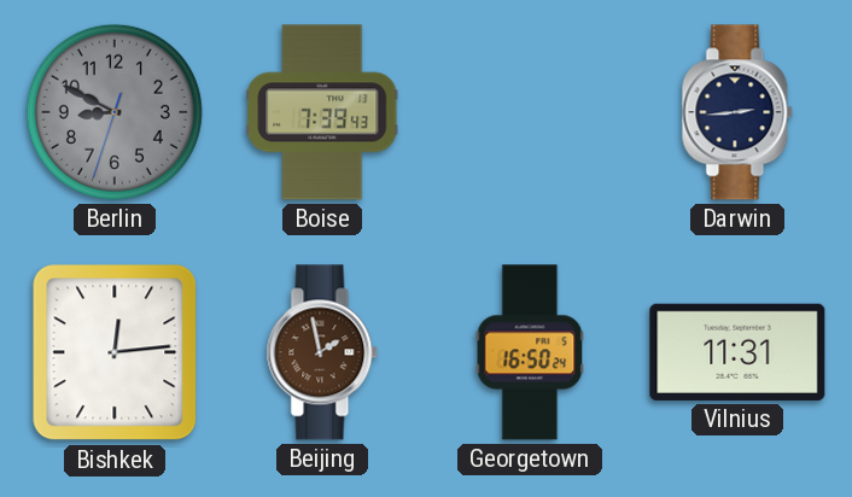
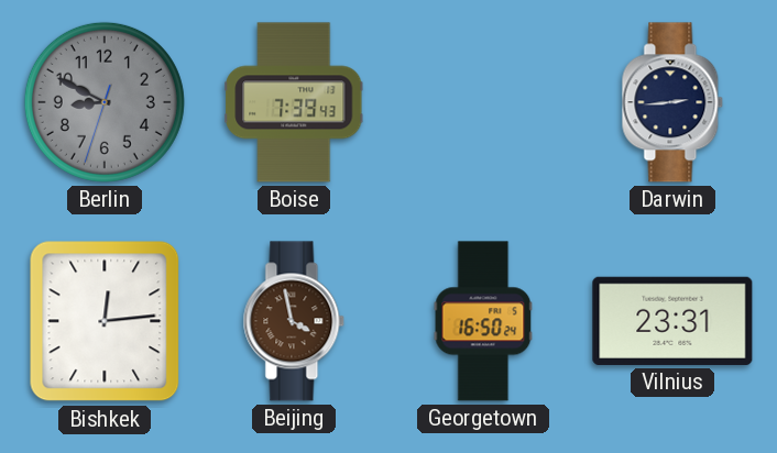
Beijing: 1:58 -> 3:58 (294, 321)
Vilnius: 11:31 -> 23:31 (672, 321)
